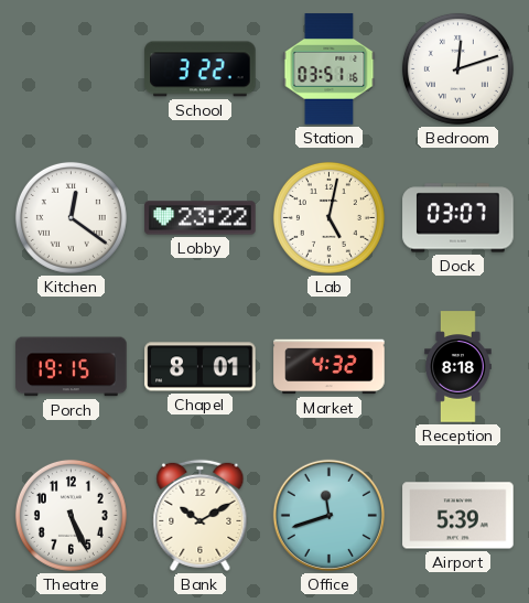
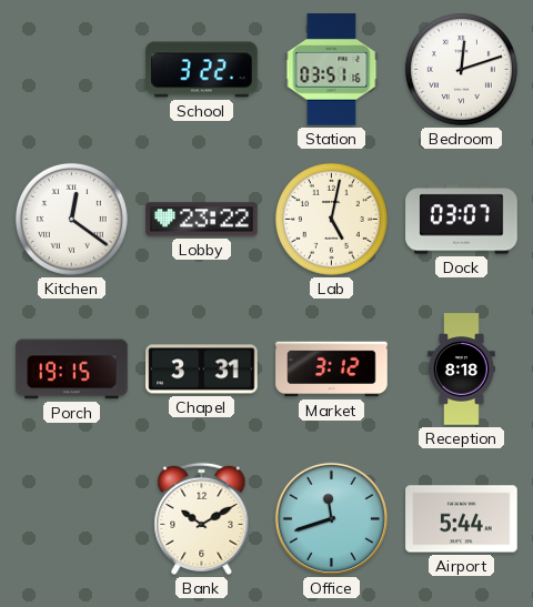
Chapel: 8:01 -> 3:31 (202, 370)
Market: 4:32 -> 3:12 (332, 370)
Theatre: 5:26 -> none (71, 515)
Airport: 5:39 -> 5:44 (462, 519)
